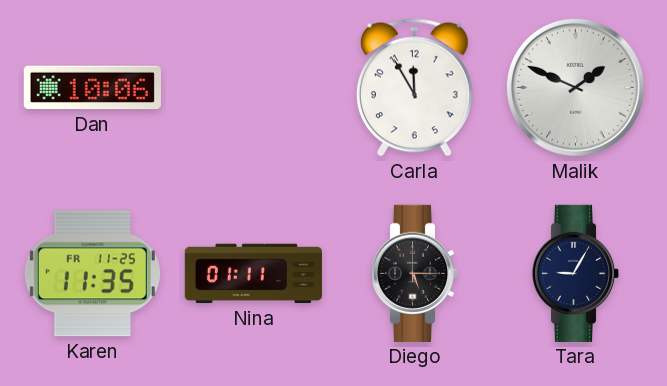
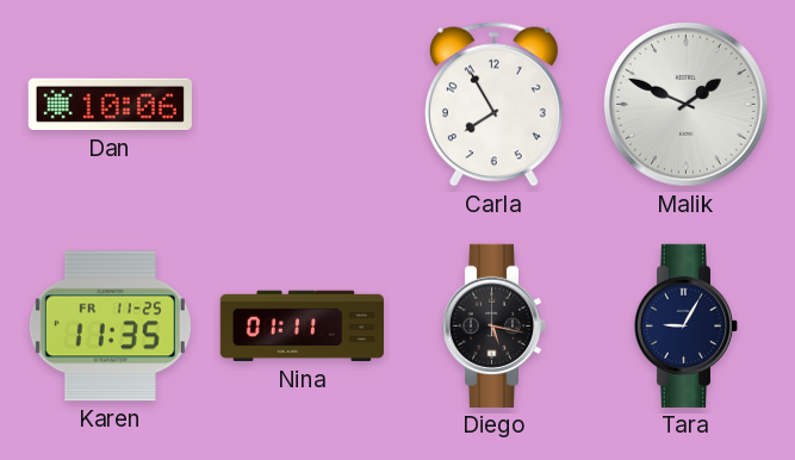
Carla: 11:55 -> 7:55 (493, 105)
Diego: 5:15 -> 5:17 (495, 325)
